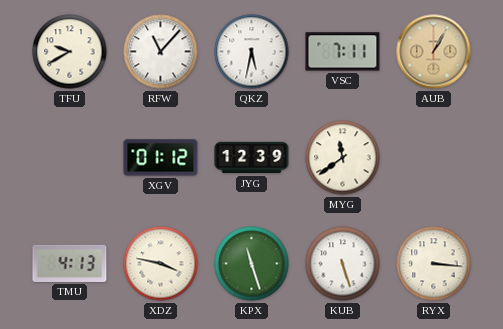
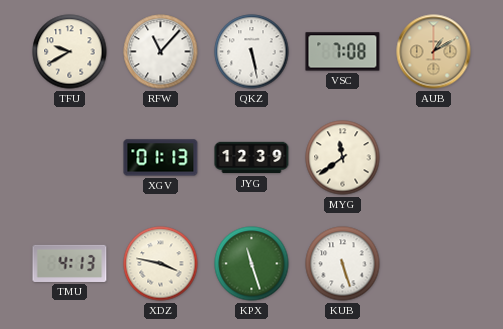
QKZ: 5:32 -> 5:28 (252, 52)
VSC: 7:11 -> 7:08 (343, 52)
AUB: 1:05 -> 1:10 (434, 52)
XGV: 01:12 -> 01:13 (161, 158)
RYX: 3:16 -> none (434, 264)
